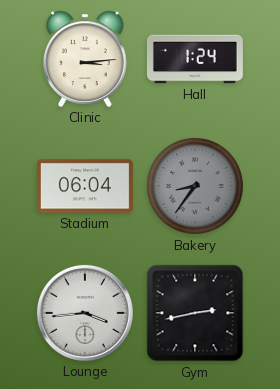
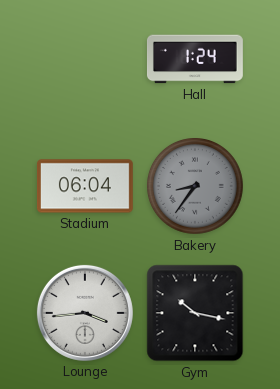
Clinic: 3:14 -> none (85, 59)
Gym: 2:43 -> 10:17 (195, 313)
